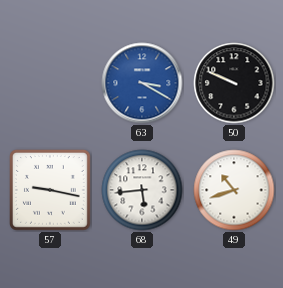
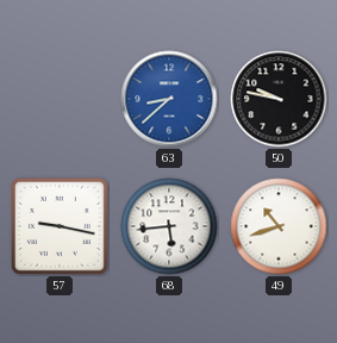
63: 3:20 -> 8:38 (169, 99)
50: 9:49 -> 9:47 (279, 99)
